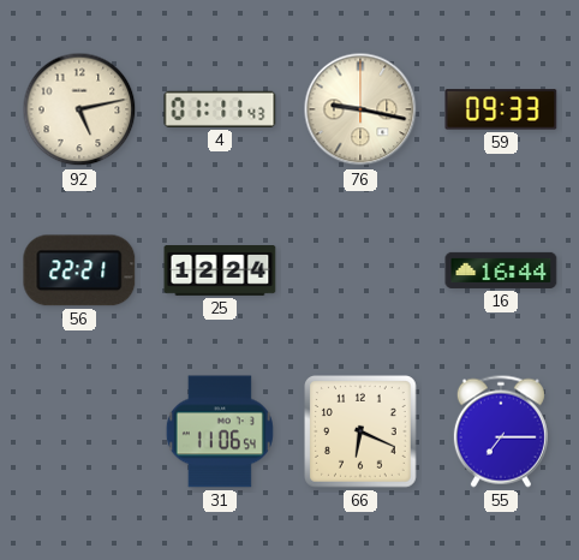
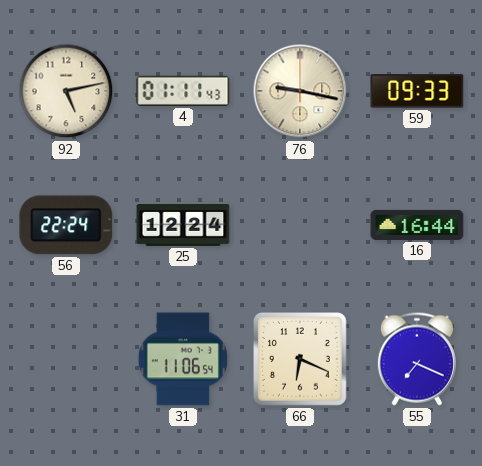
56: 22:21 -> 22:24 (66, 225)
55: 7:15 -> 7:19 (417, 359)
